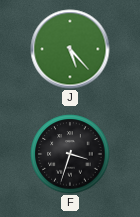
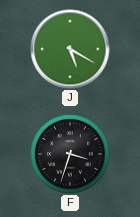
J: 5:23 -> 5:20 (70, 49)
